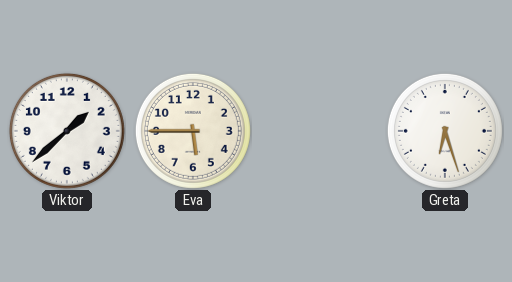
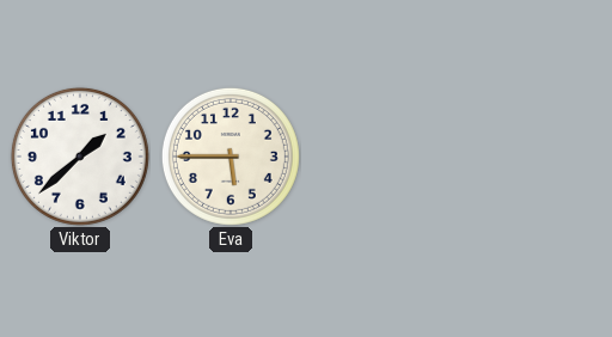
Greta: 6:27 -> none (445, 131)
